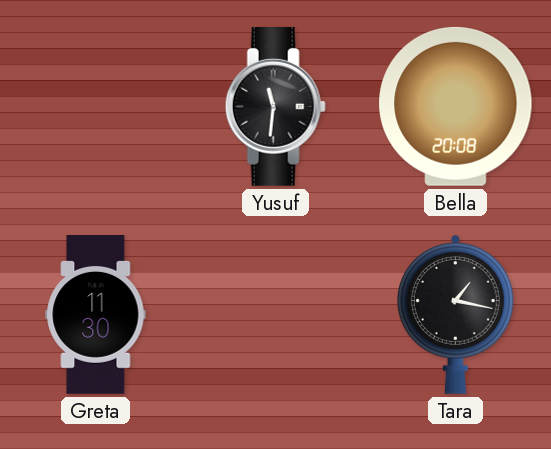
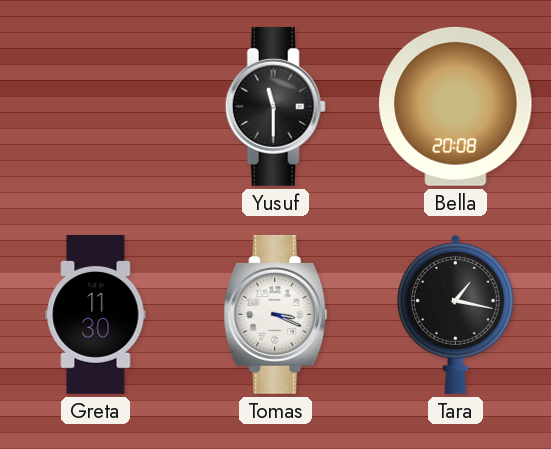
Yusuf: 11:31 -> 11:30 (275, 106)
Tomas: none -> 3:19 (276, 314)
